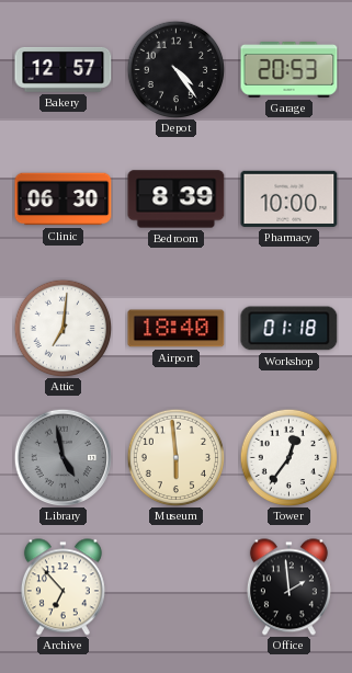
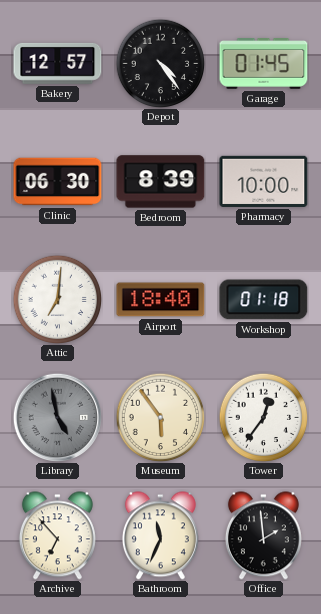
Garage: 20:53 -> 01:45 (264, 64)
Museum: 5:59 -> 5:54 (160, 417)
Bathroom: none -> 11:34 (160, 536)
